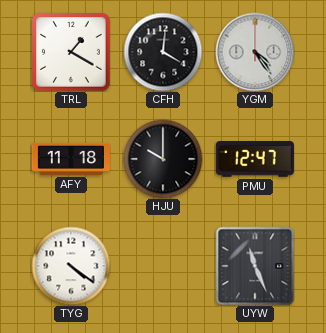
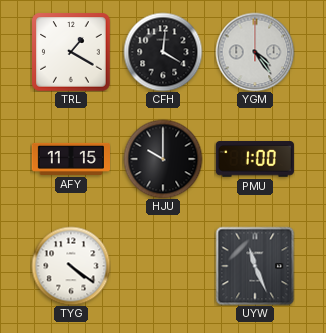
AFY: 11:18 -> 11:15 (70, 159)
PMU: 12:47 -> 1:00 (255, 160)
